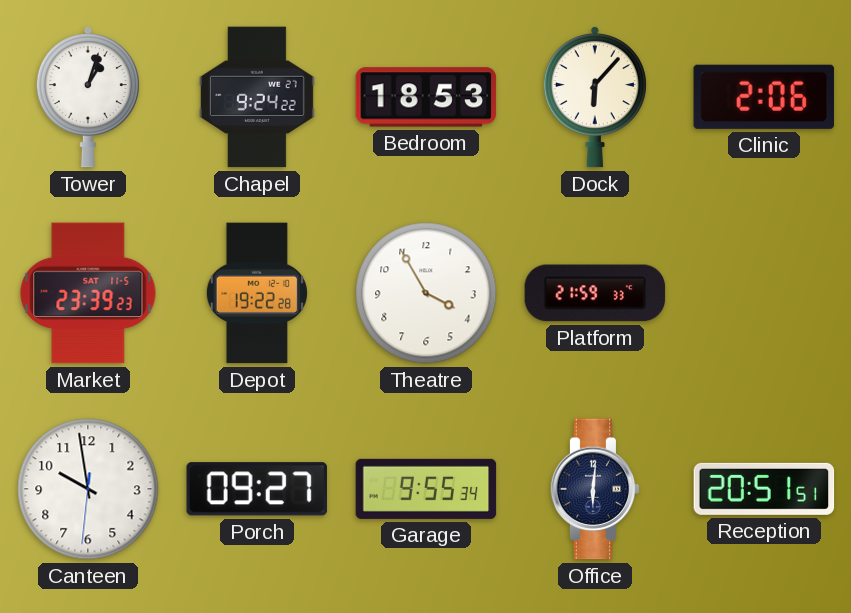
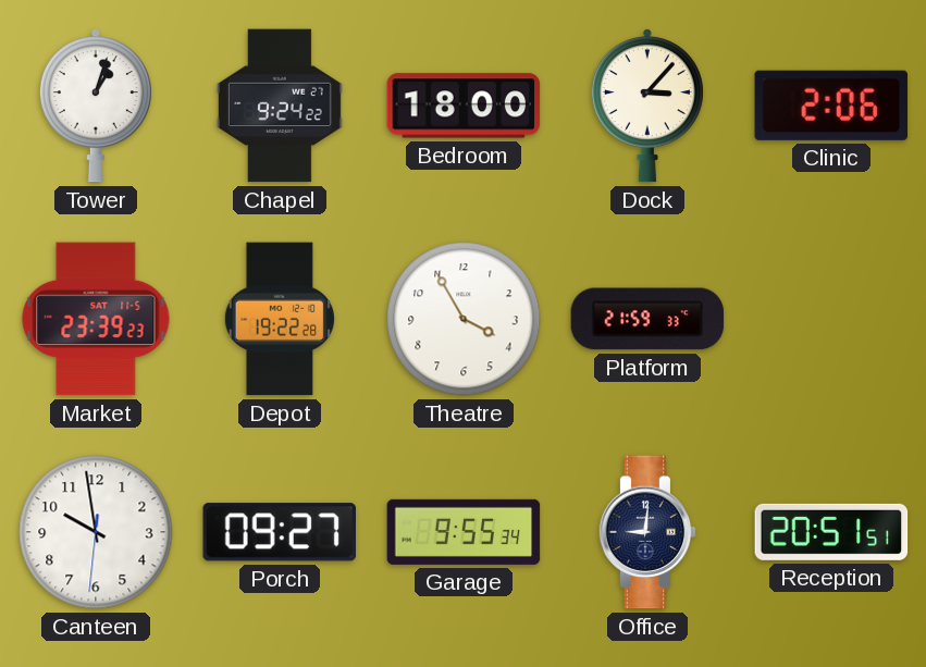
Bedroom: 18:53 -> 18:00 (464, 106)
Dock: 6:07 -> 3:07 (647, 106)
Office: 6:01 -> 9:01 (647, 532)
